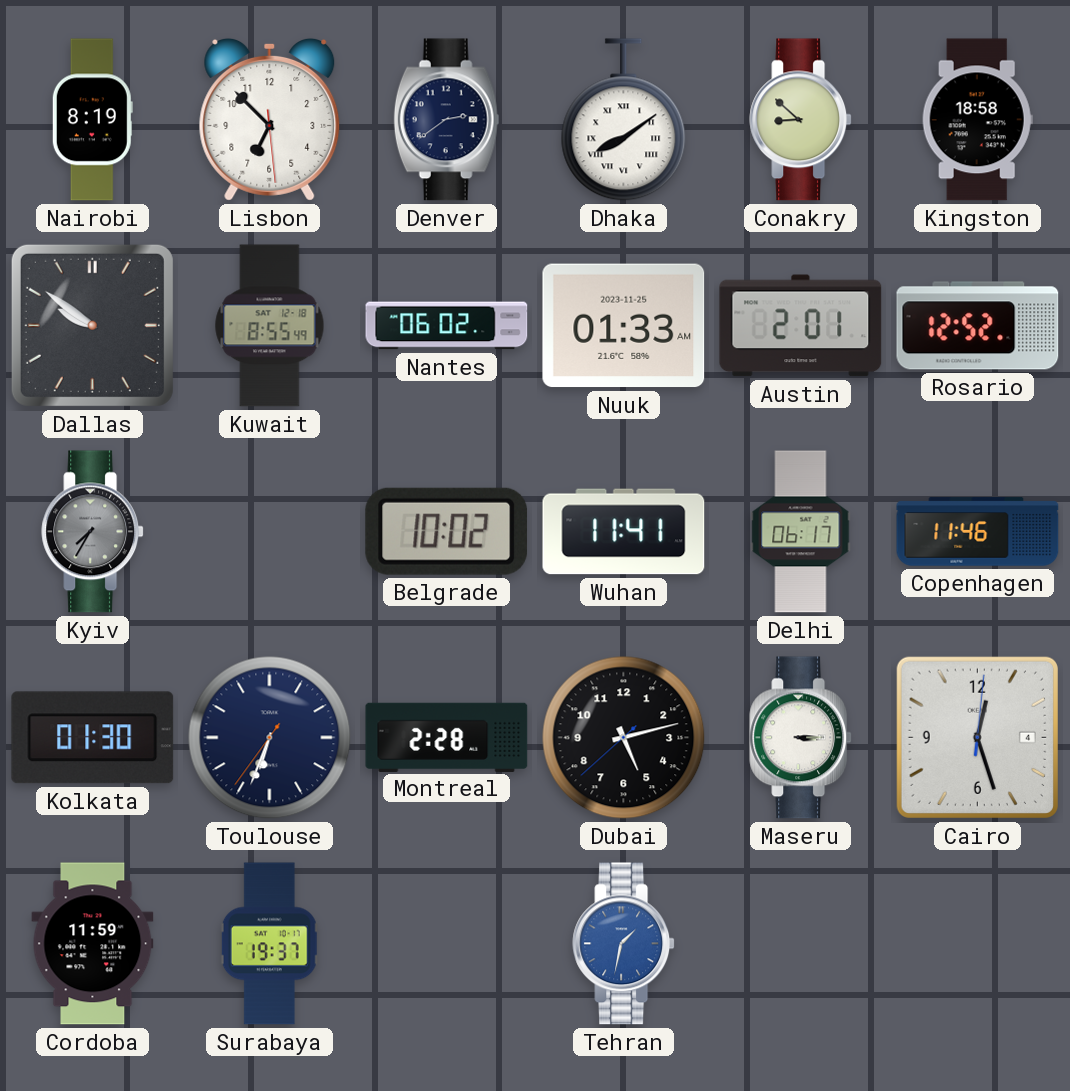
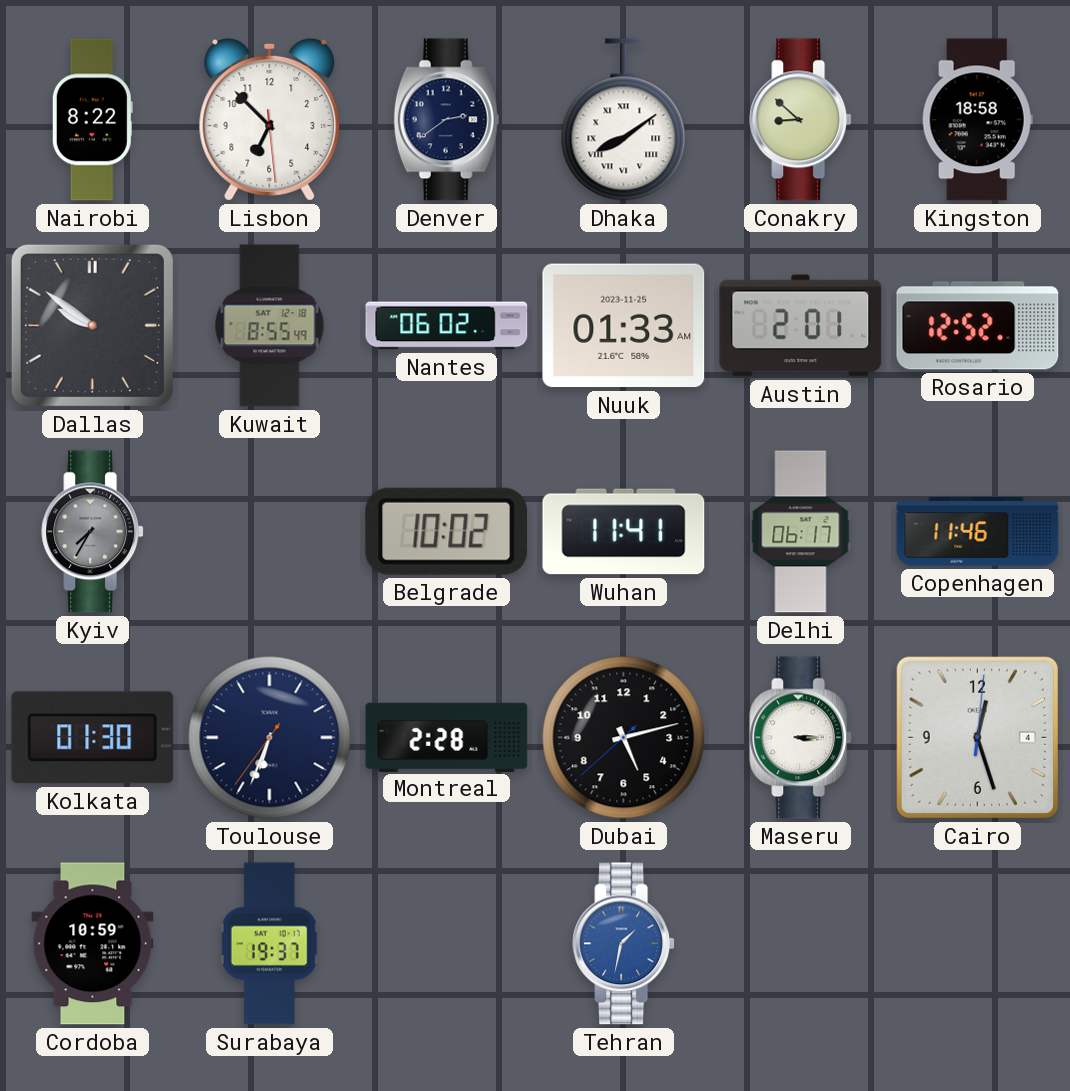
Nairobi: 8:19 -> 8:22 (92, 120)
Cordoba: 11:59 -> 10:59 (93, 944)
